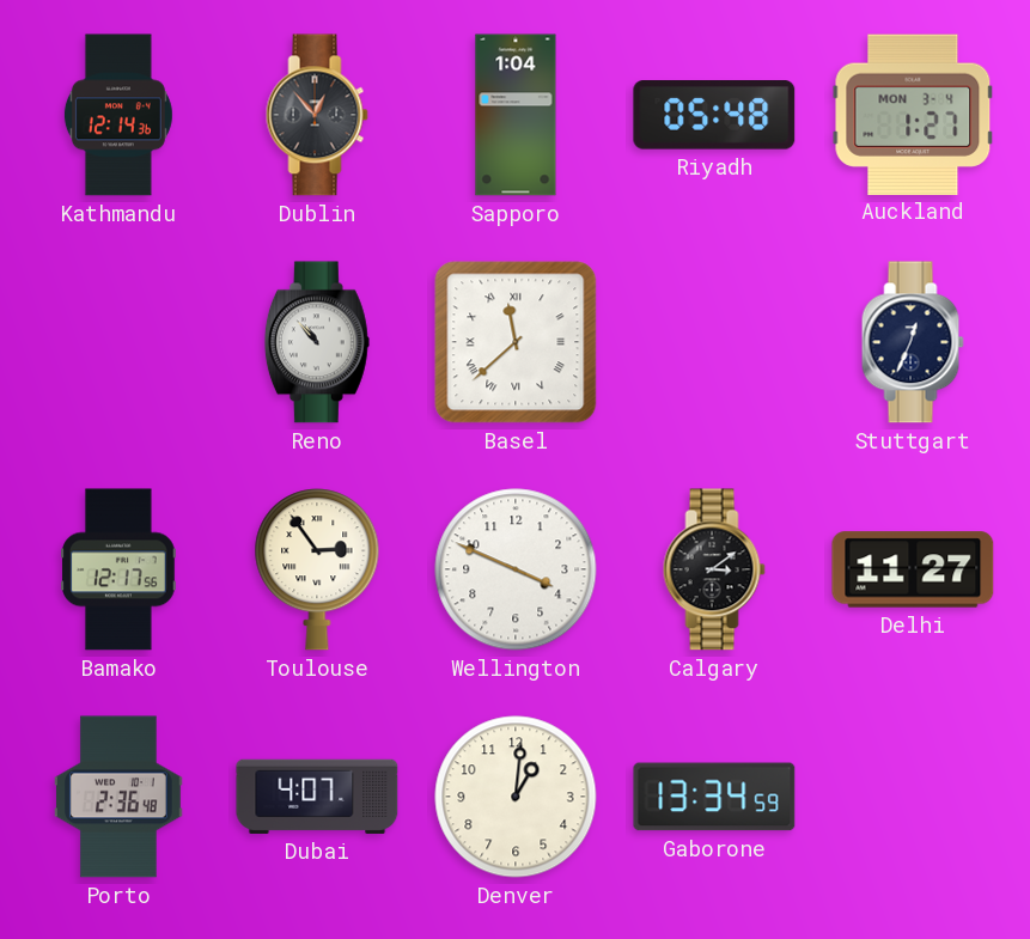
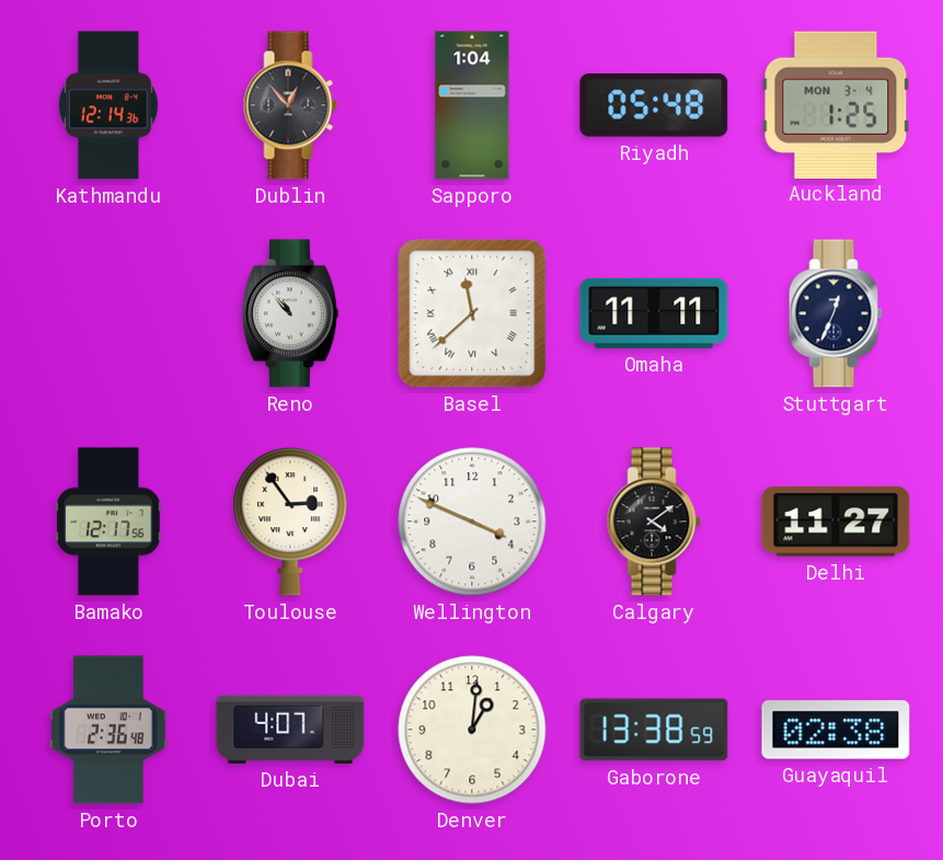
Auckland: 1:27 -> 1:25 (836, 104)
Omaha: none -> 11:11 (654, 313)
Calgary: 3:09 -> 4:09 (654, 521)
Gaborone: 13:34 -> 13:38 (654, 730)
Guayaquil: none -> 02:38 (836, 730)
